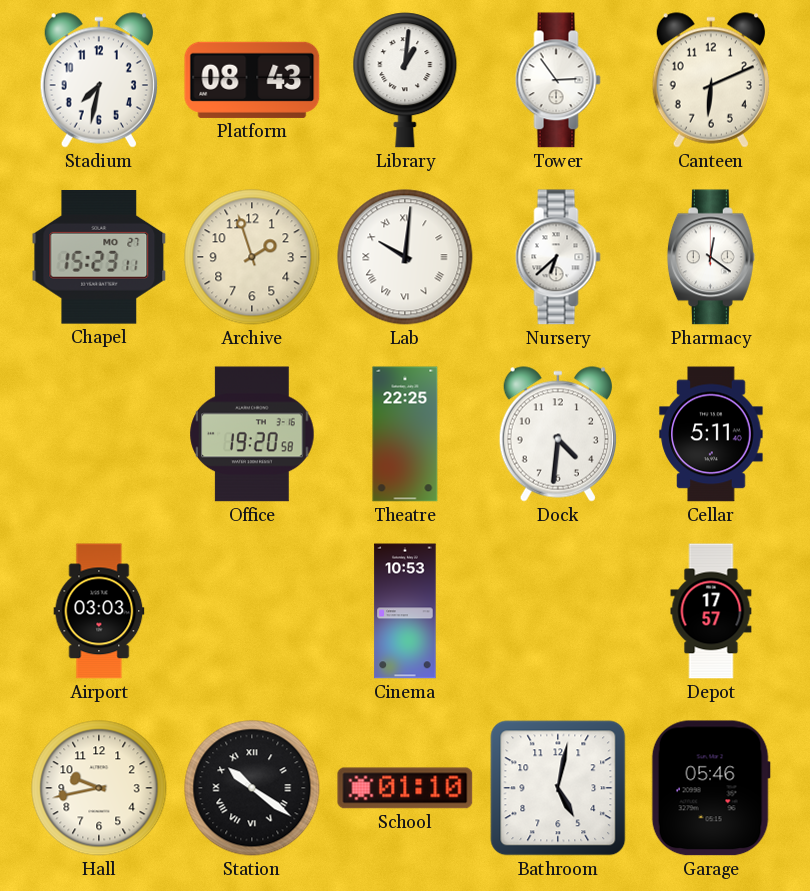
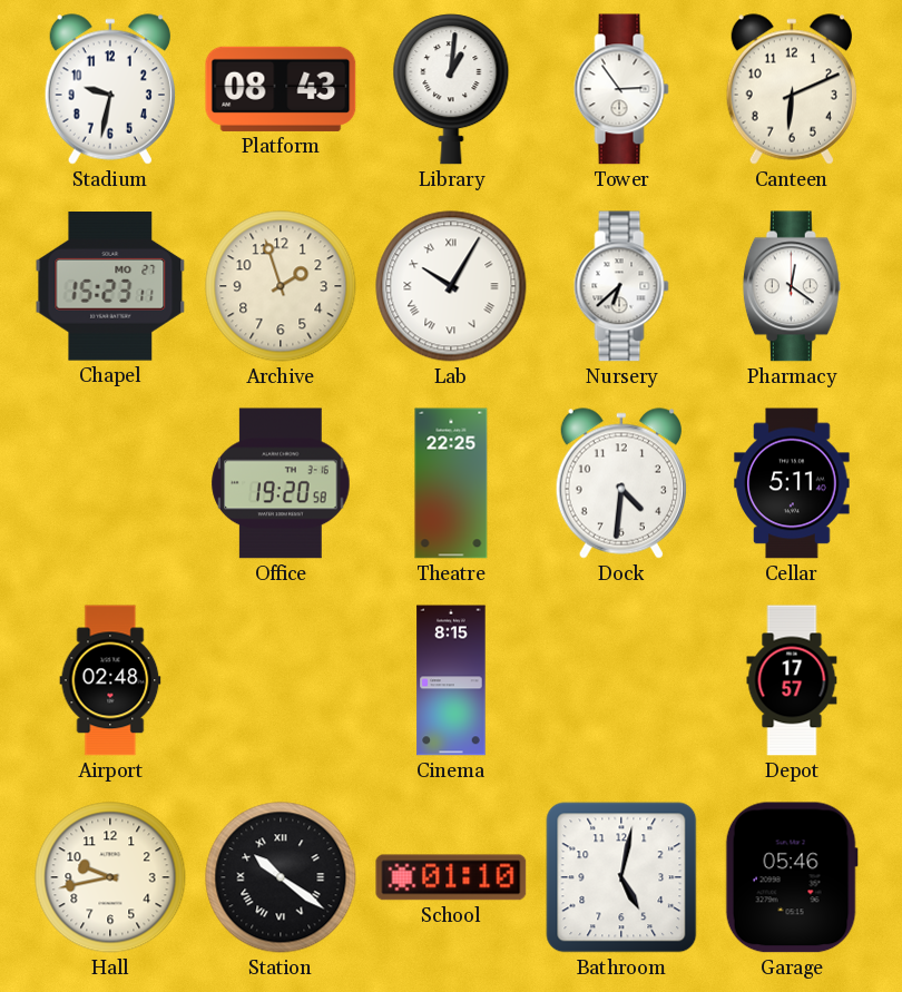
Stadium: 7:32 -> 9:32 (110, 89)
Lab: 10:01 -> 10:05 (451, 286)
Airport: 03:03 -> 02:48 (110, 680)
Cinema: 10:53 -> 8:15 (451, 680)
